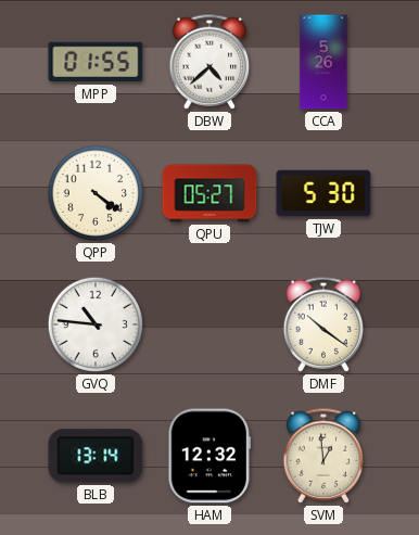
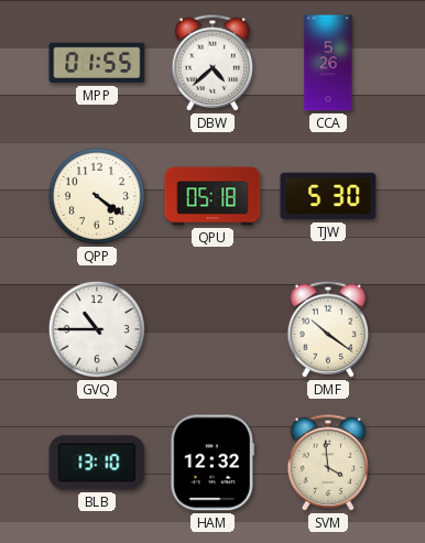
QPU: 05:27 -> 05:18 (212, 196)
GVQ: 10:46 -> 10:45 (97, 329)
BLB: 13:14 -> 13:10 (97, 463)
SVM: 12:59 -> 3:59 (328, 463)
